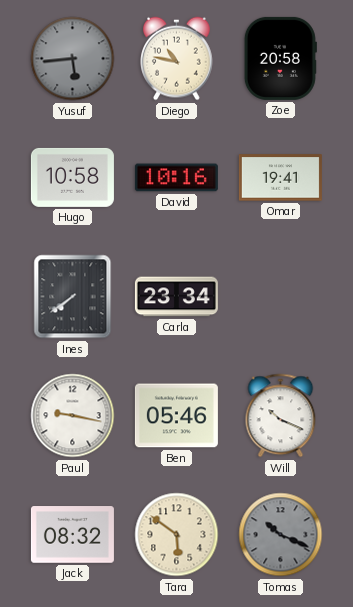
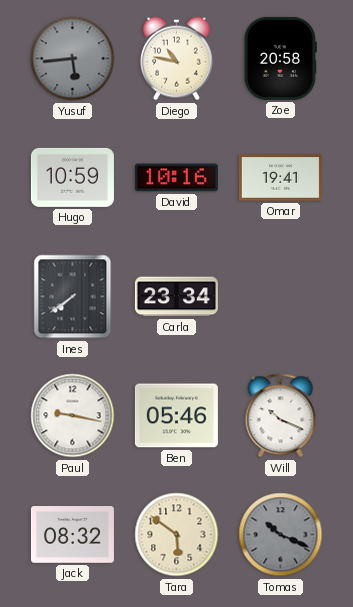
Hugo: 10:58 -> 10:59 (72, 177)
